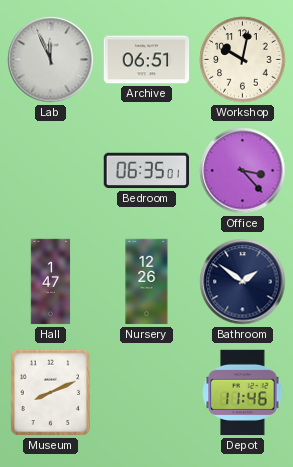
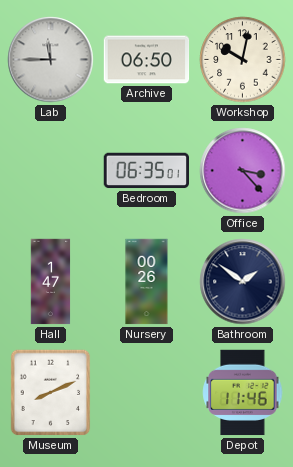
Lab: 11:56 -> 11:45 (51, 60)
Archive: 06:51 -> 06:50 (147, 60)
Nursery: 12:26 -> 00:26 (147, 282)
